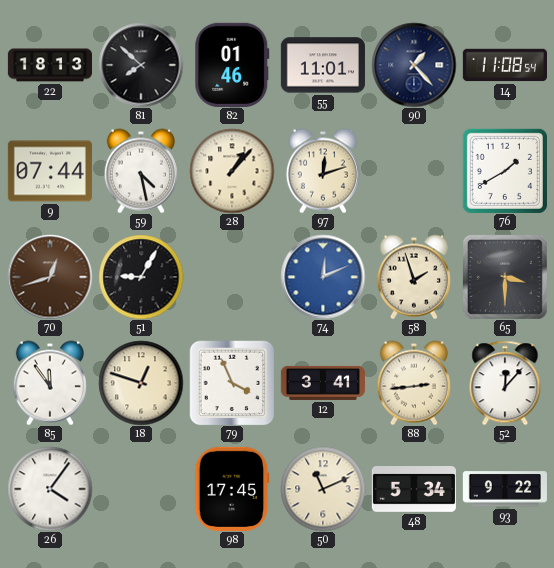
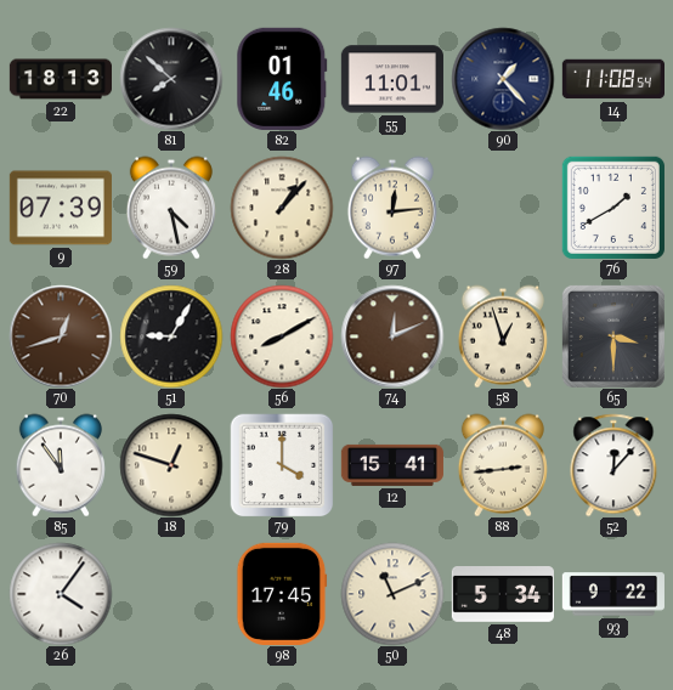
9: 07:44 -> 07:39 (61, 208)
97: 12:12 -> 12:14 (392, 208)
56: none -> 8:10 (282, 336)
74 dial: blue -> brown (392, 336)
58: 1:57 -> 12:57 (503, 336)
79: 3:56 -> 4:00 (282, 465)
12: 3:41 -> 15:41 (391, 465)
